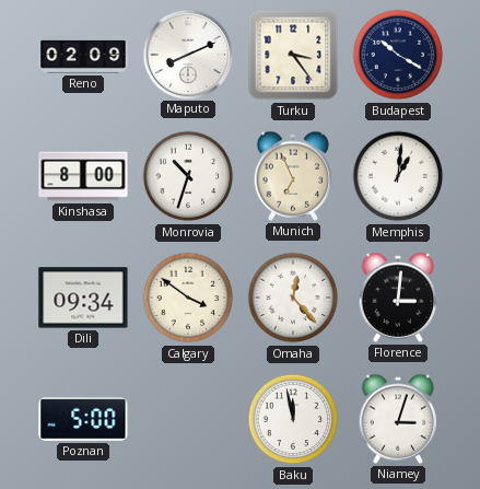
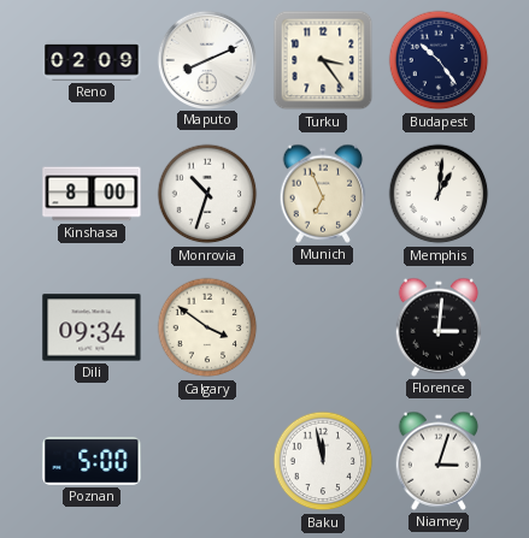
Budapest: 10:20 -> 10:24 (439, 60)
Omaha: 12:23 -> none (293, 298)
